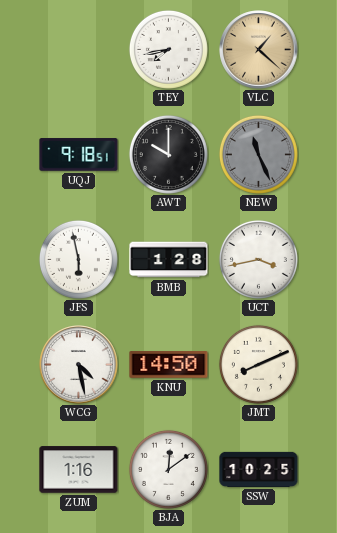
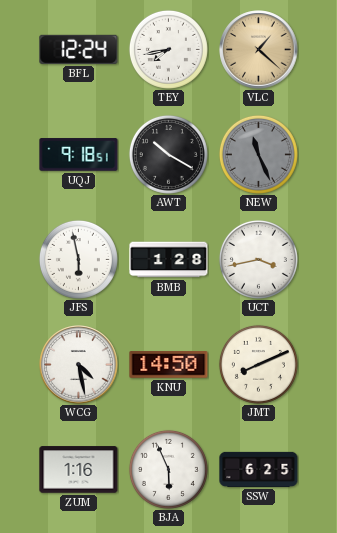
BFL: none -> 12:24 (79, 49)
AWT: 10:00 -> 10:20 (168, 154)
BJA: 12:09 -> 5:56 (168, 469)
SSW: 10:25 -> 6:25 (259, 469)
